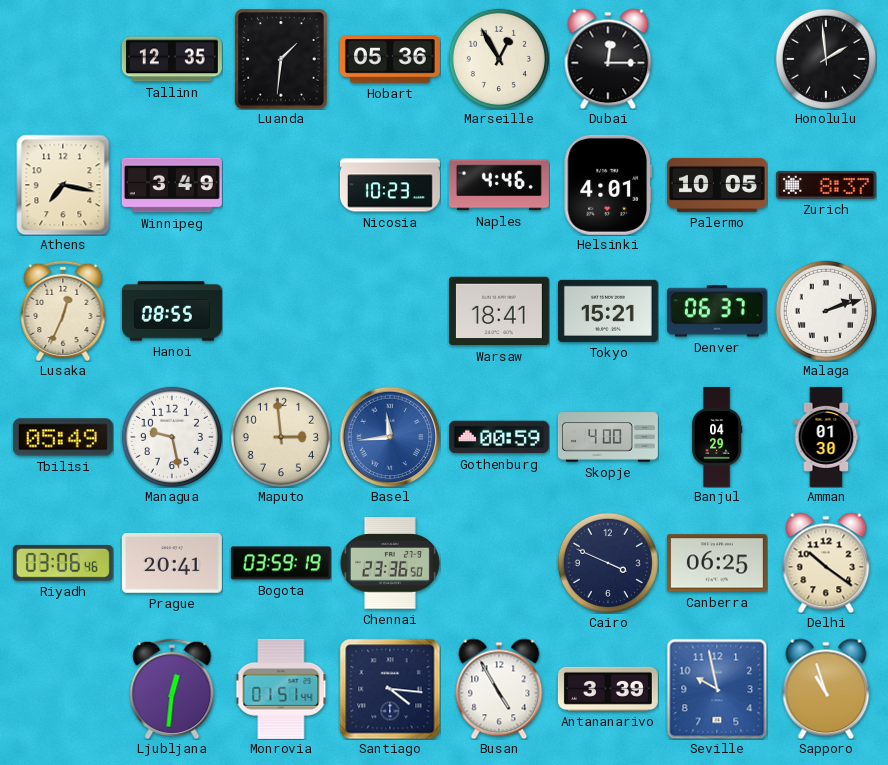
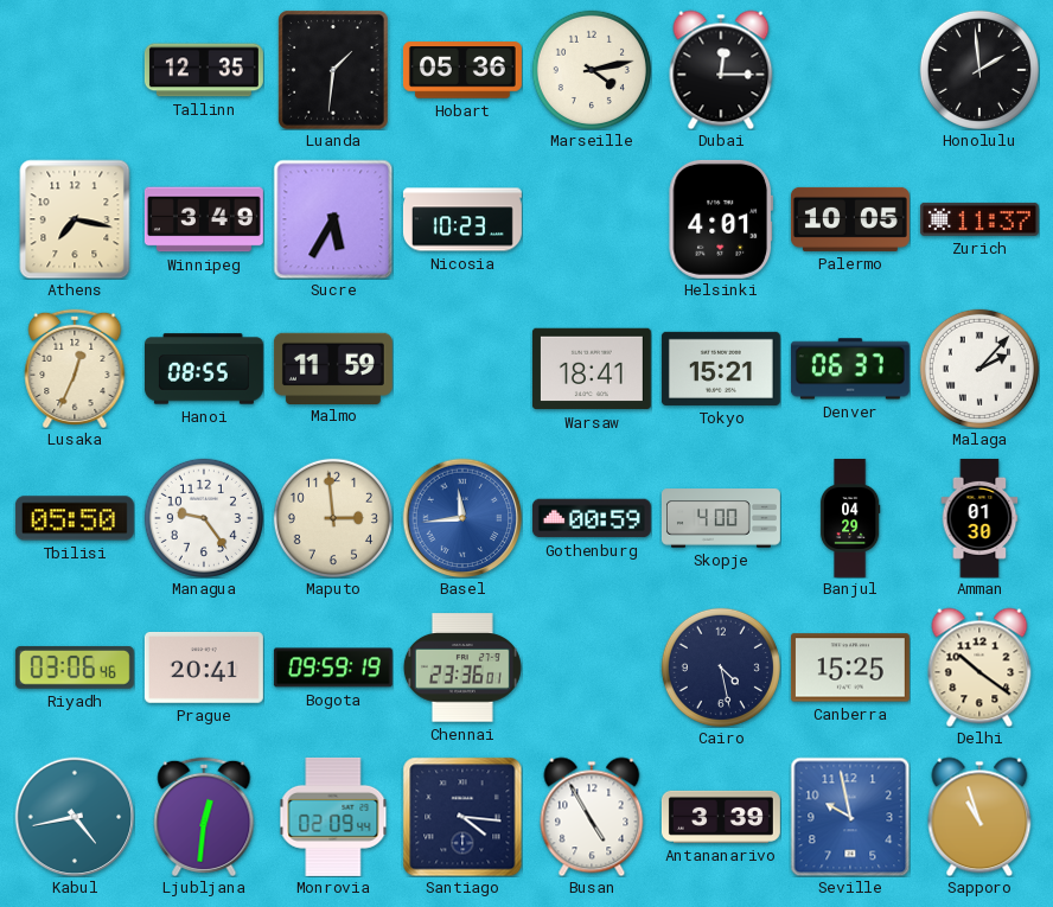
Marseille: 12:55 -> 4:13 (592, 70)
Sucre: none -> 5:35 (333, 219)
Naples: 4:46 -> none (499, 185)
Zurich: 8:37 -> 11:37 (979, 219)
Malmo: none -> 11:59 (333, 368)
Malaga: 2:12 -> 2:07 (979, 369)
Tbilisi: 05:49 -> 05:50 (75, 518)
Managua: 9:28 -> 9:24 (204, 518)
Bogota: 03:59 -> 09:59 (333, 668)
Chennai: 23:36:50 -> 23:36:01 (462, 668)
Cairo: 3:49 -> 4:28 (721, 668)
Canberra: 06:25 -> 15:25 (850, 668)
Kabul: none -> 4:43 (75, 817)
Monrovia: 01:51 -> 02:09 (333, 817)
